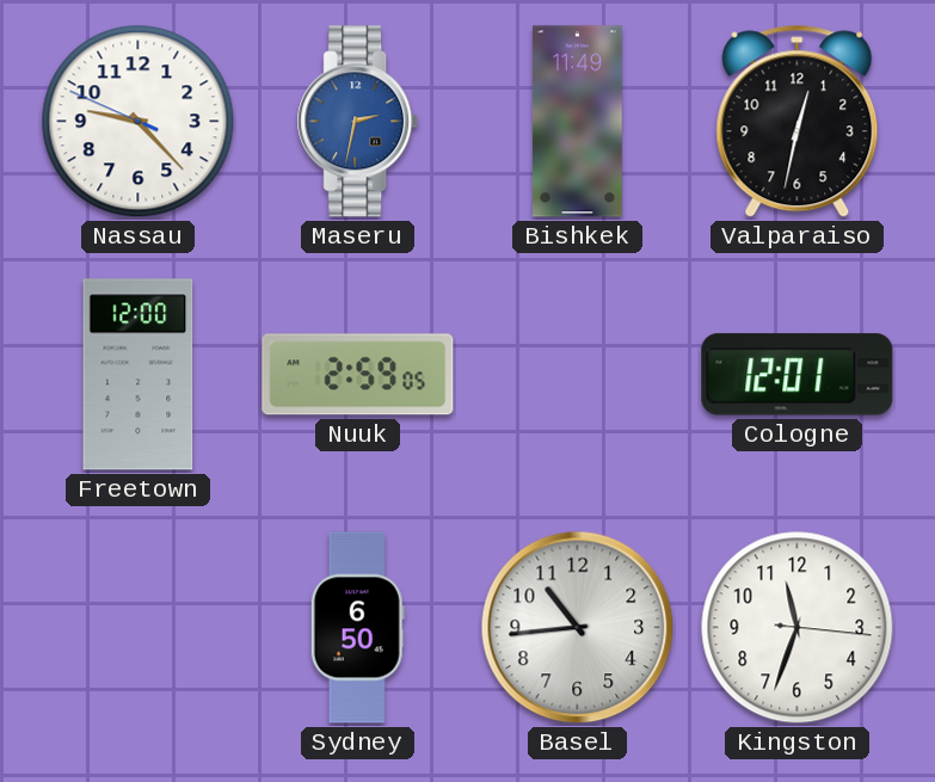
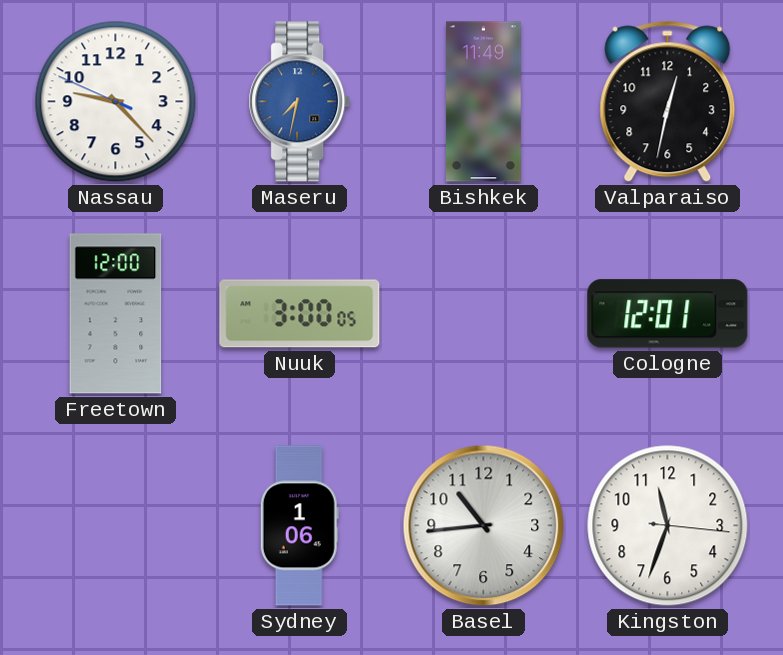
Maseru: 2:32 -> 7:32 (300, 102)
Nuuk: 2:59 -> 3:00 (300, 314)
Sydney: 6:50 -> 1:06 (299, 526)
